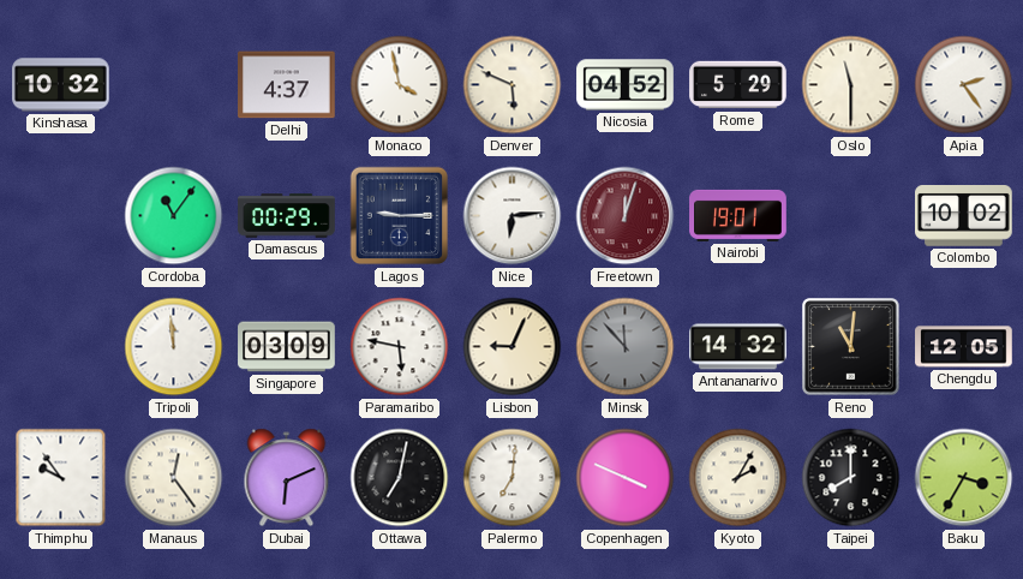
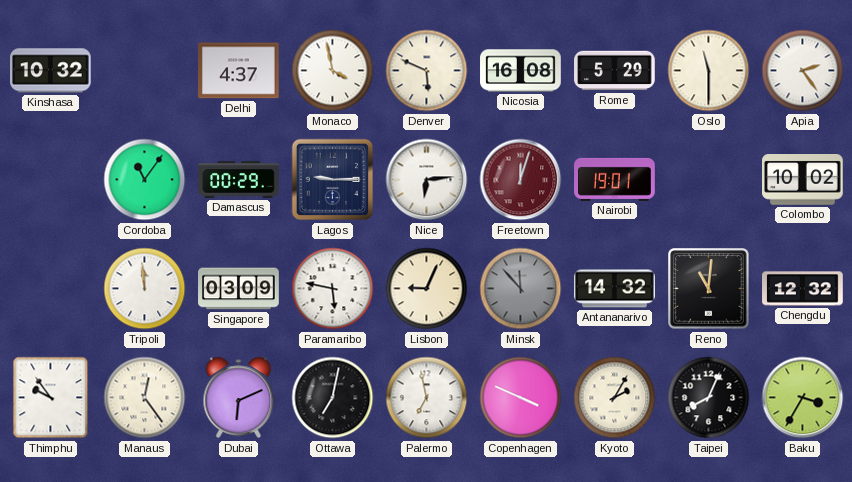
Nicosia: 04:52 -> 16:08 (521, 71)
Chengdu: 12:05 -> 12:32 (803, 289)
Palermo: 7:01 -> 6:58 (427, 398)
Taipei: 8:00 -> 8:04 (709, 398)
